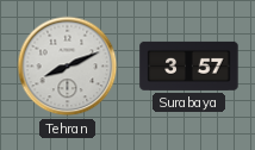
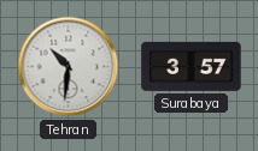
Tehran: 8:11 -> 10:31 (69, 67)
